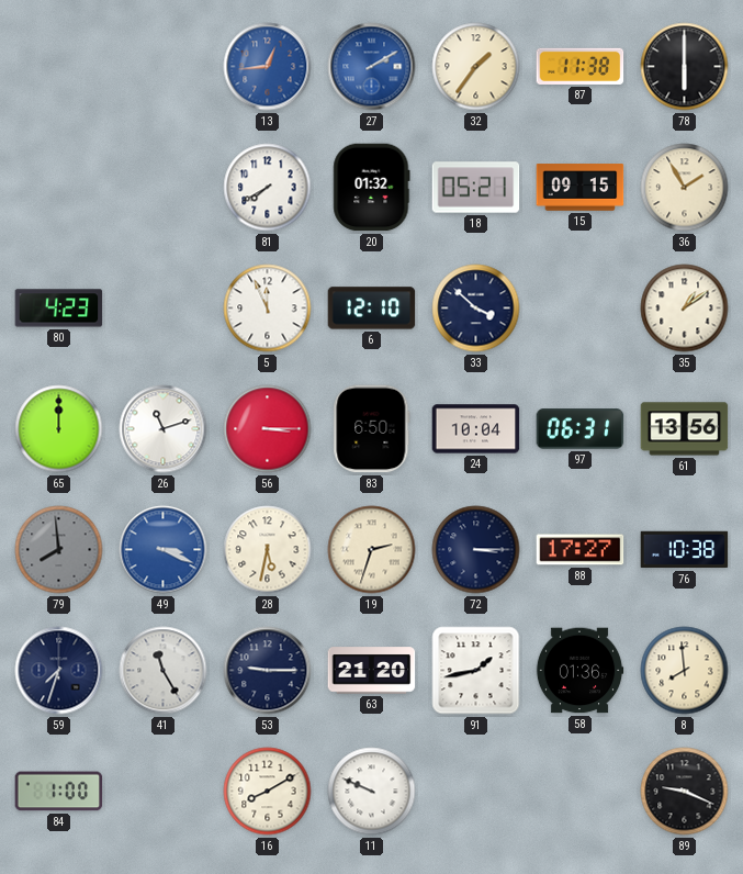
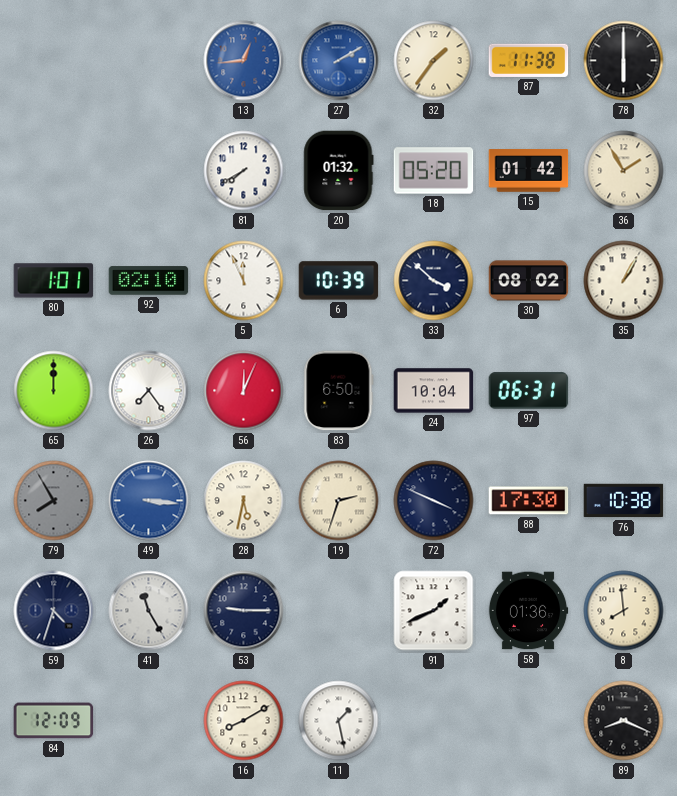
18: 05:21 -> 05:20 (434, 171)
15: 09:15 -> 01:42 (529, 171)
80: 4:23 -> 1:01 (54, 281)
92: none -> 02:10 (149, 281)
6: 12:10 -> 10:39 (339, 281)
30: none -> 08:02 (529, 281)
35: 1:09 -> 1:05 (624, 281)
26: 11:12 -> 7:24 (149, 391)
56: 3:15 -> 12:04 (244, 391)
61: 13:56 -> none (685, 429)
79: 7:59 -> 7:55 (54, 501)
49: 3:19 -> 3:16 (149, 501)
72: 3:15 -> 3:49 (434, 501)
88: 17:27 -> 17:30 (529, 501)
59: 7:33 -> 4:33 (54, 611)
63: 21:20 -> none (372, 671)
91: 1:43 -> 1:41 (434, 611)
84: 1:00 -> 12:09 (54, 721)
11: 9:49 -> 1:28 (339, 721)
89: 9:19 -> 8:19 (624, 721)
